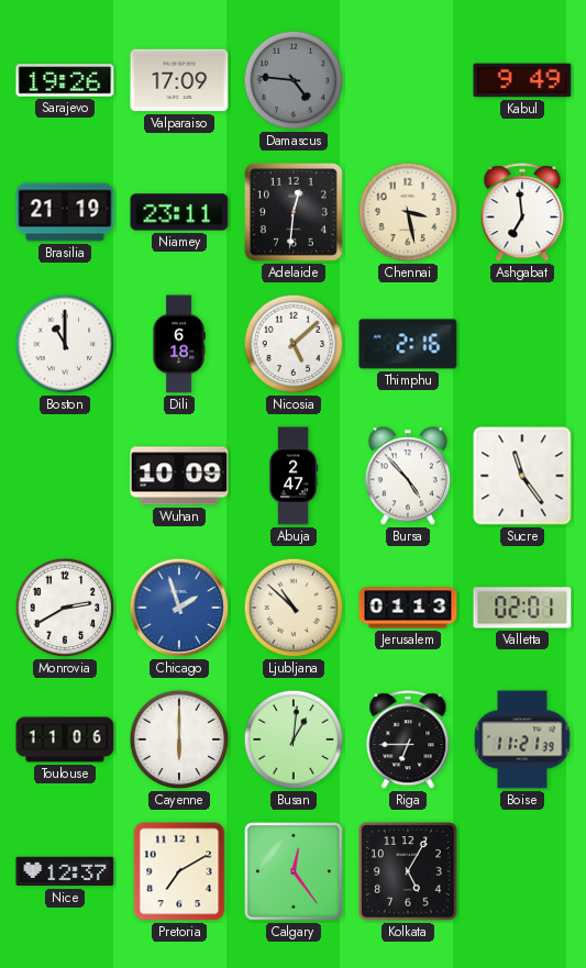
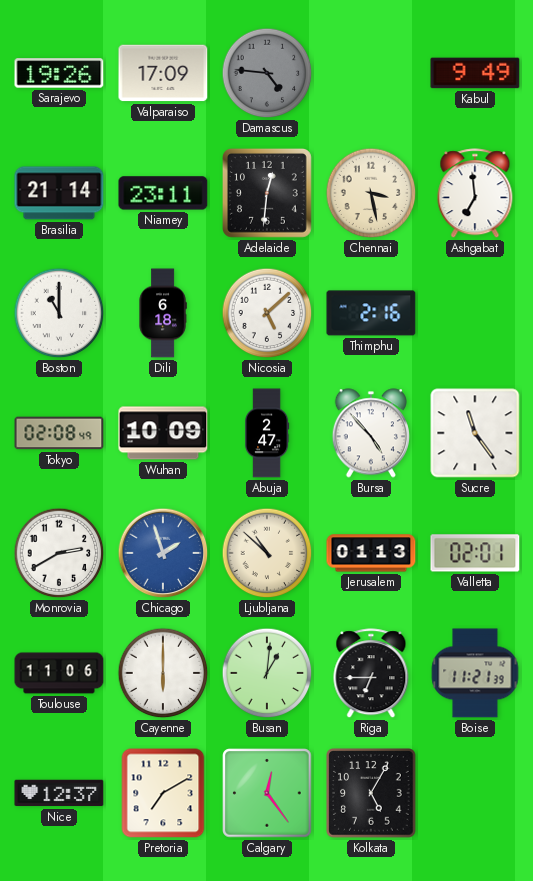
Brasilia: 21:19 -> 21:14 (59, 193)
Tokyo: none -> 02:08 (59, 433)
